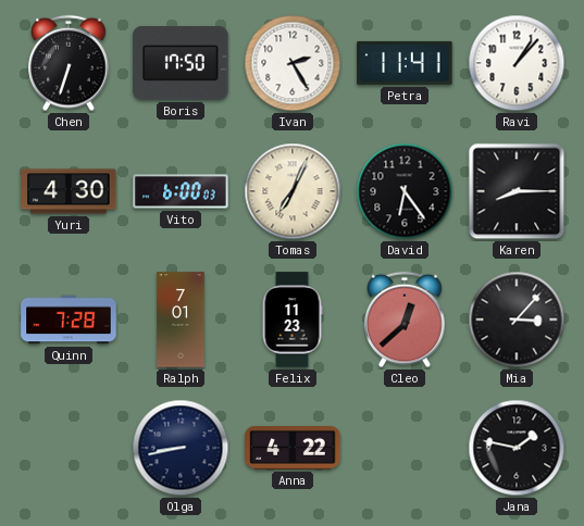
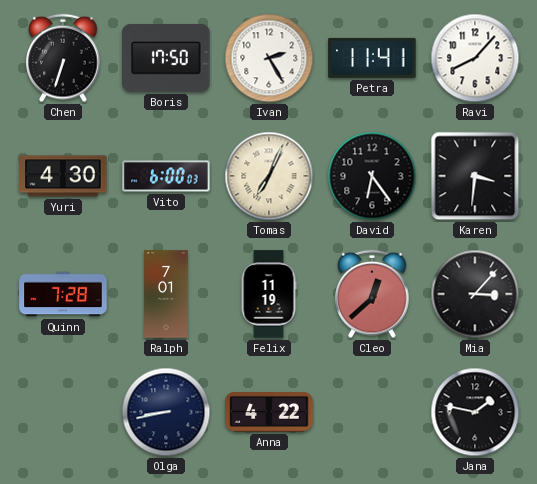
Ravi: 1:07 -> 8:07 (475, 58)
Karen: 8:15 -> 3:31 (475, 176)
Felix: 11:23 -> 11:19 (269, 294)
